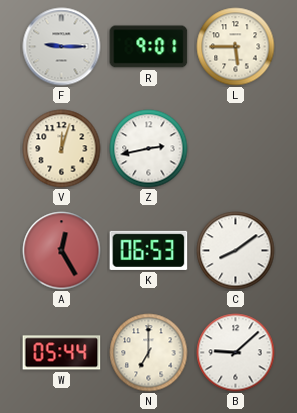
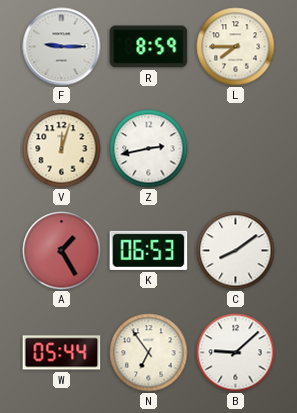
R: 9:01 -> 8:59 (149, 47)
L: 5:45 -> 7:45 (236, 47)
A: 12:25 -> 1:25 (62, 251)
N: 7:00 -> 6:54 (149, 353)
